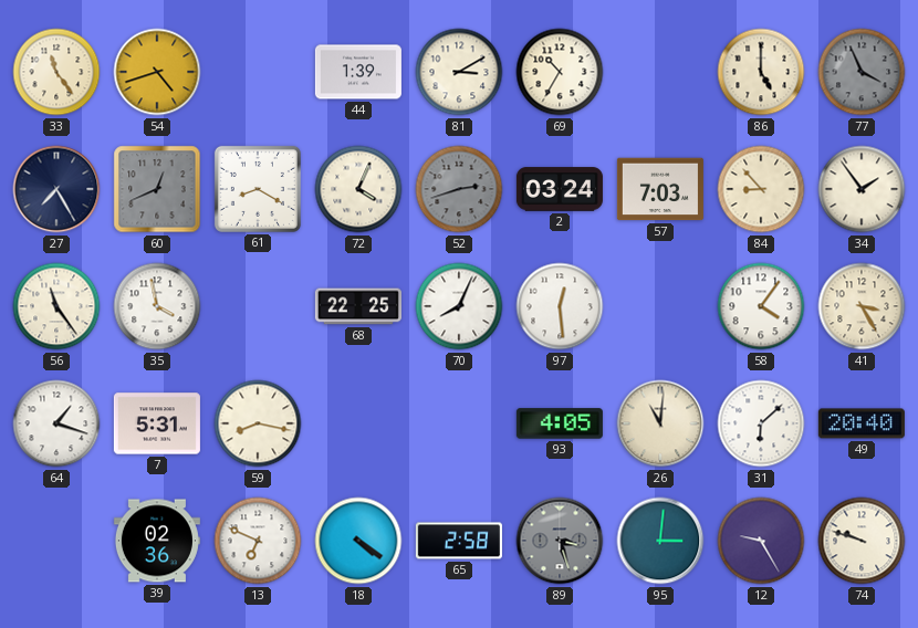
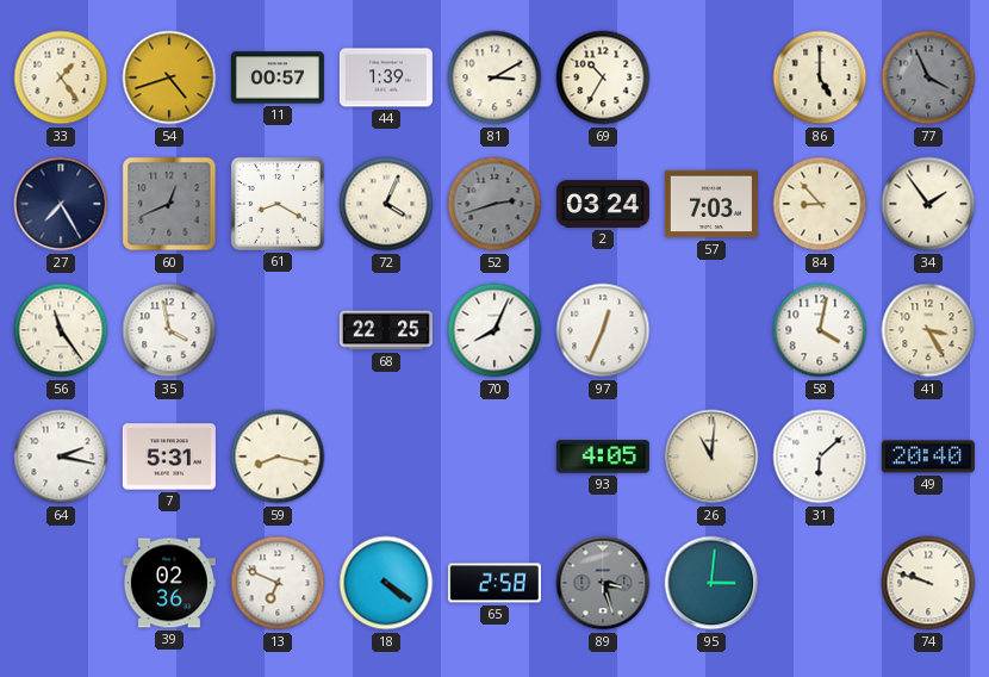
33: 11:24 -> 1:24 (61, 77)
11: none -> 00:57 (278, 77)
97: 12:29 -> 12:34 (603, 330)
58: 4:06 -> 4:02 (820, 330)
64: 1:18 -> 2:17 (61, 456)
12: 9:25 -> none (761, 541)
